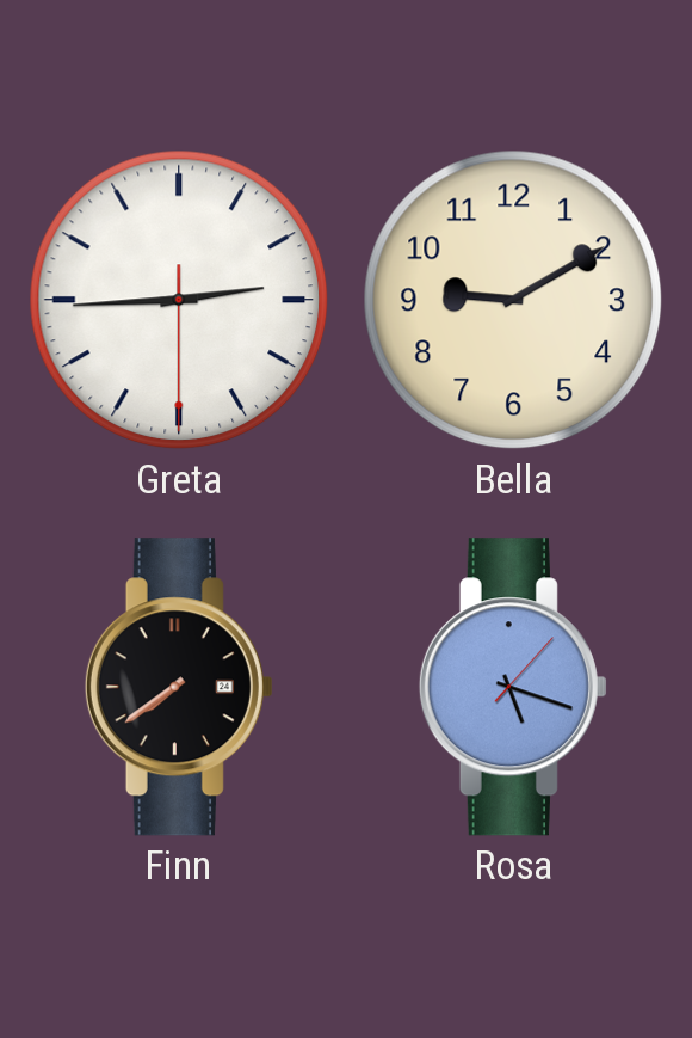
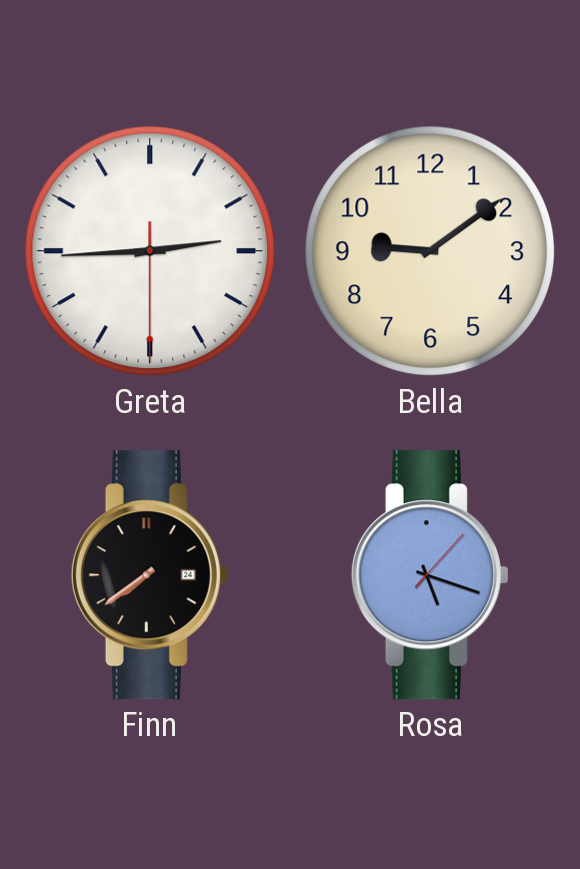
Bella: 9:10 -> 9:09 (430, 251)
